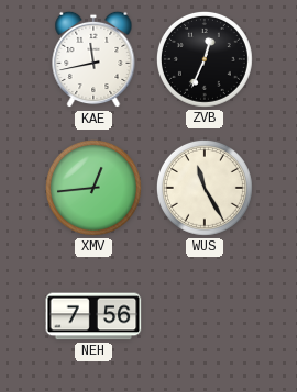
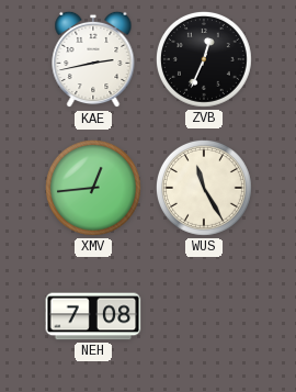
KAE: 11:43 -> 2:43 (93, 59)
NEH: 7:56 -> 7:08 (93, 316)
